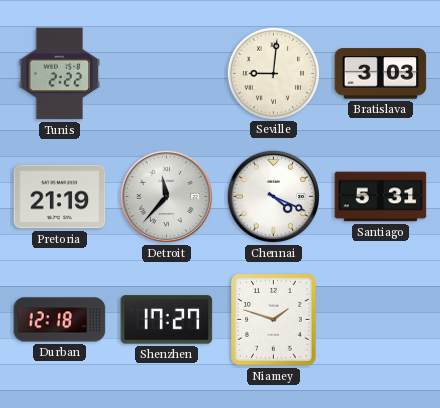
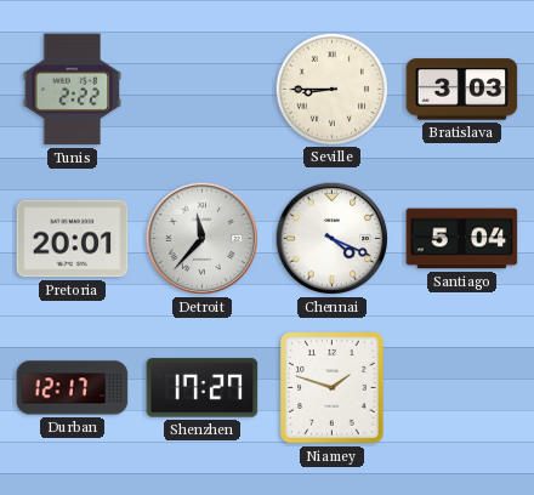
Seville: 9:01 -> 8:45 (331, 89)
Pretoria: 21:19 -> 20:01 (73, 239)
Santiago: 5:31 -> 5:04 (462, 239)
Durban: 12:18 -> 12:17 (73, 388)
